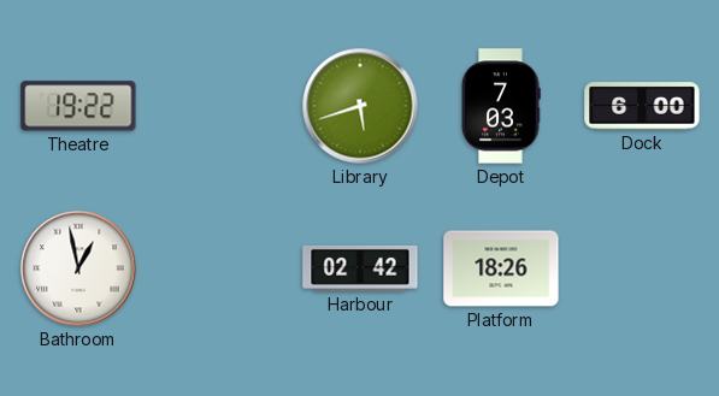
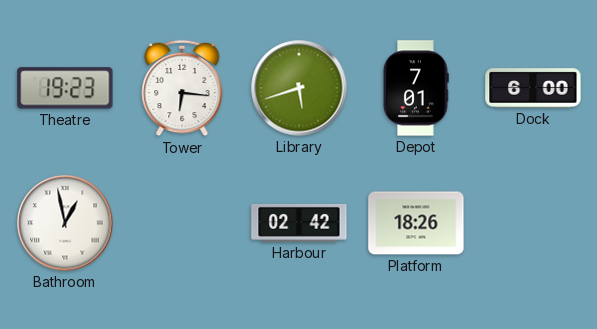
Theatre: 19:22 -> 19:23 (65, 88)
Tower: none -> 6:16 (182, 88)
Depot: 7:03 -> 7:01 (416, 88)
